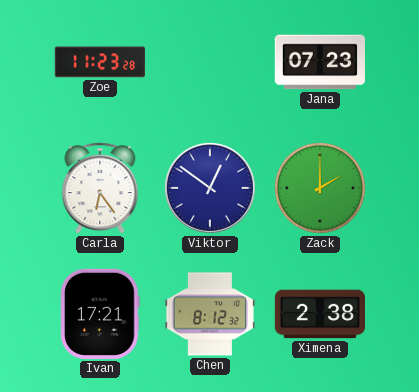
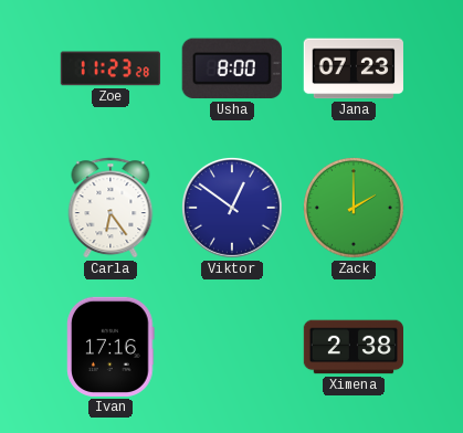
Usha: none -> 8:00 (232, 68)
Ivan: 17:21 -> 17:16 (111, 347)
Chen: 8:12 -> none (209, 314)
